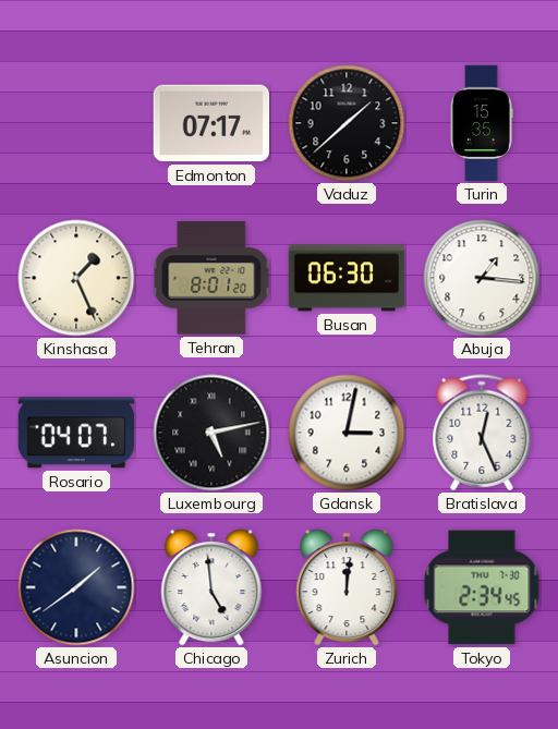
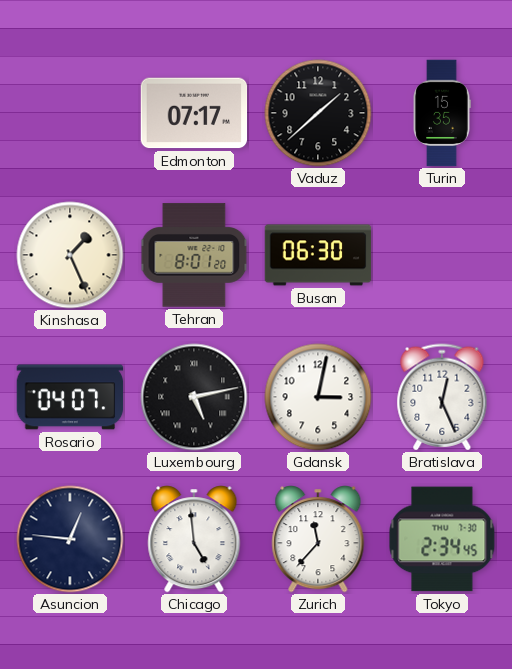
Abuja: 1:16 -> none (482, 278)
Asuncion: 1:39 -> 12:46 (70, 539)
Zurich: 12:01 -> 11:37 (318, 539)
